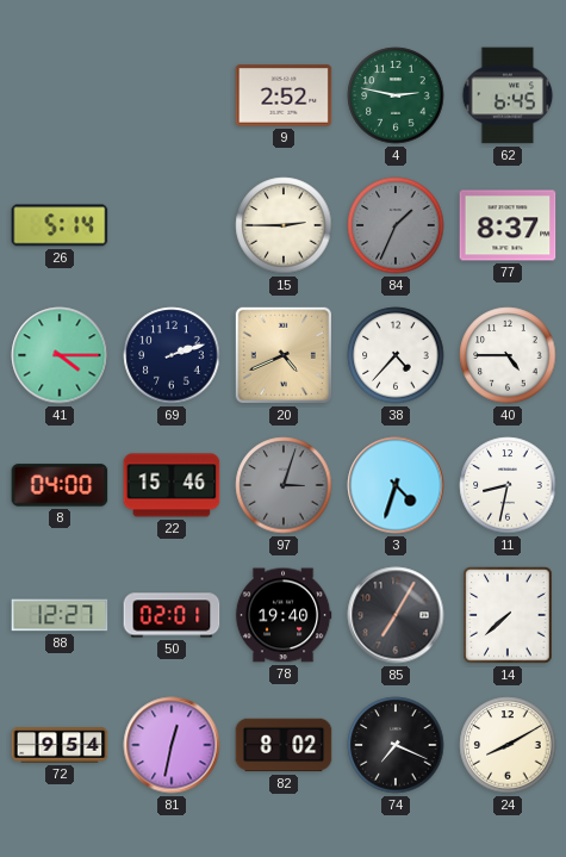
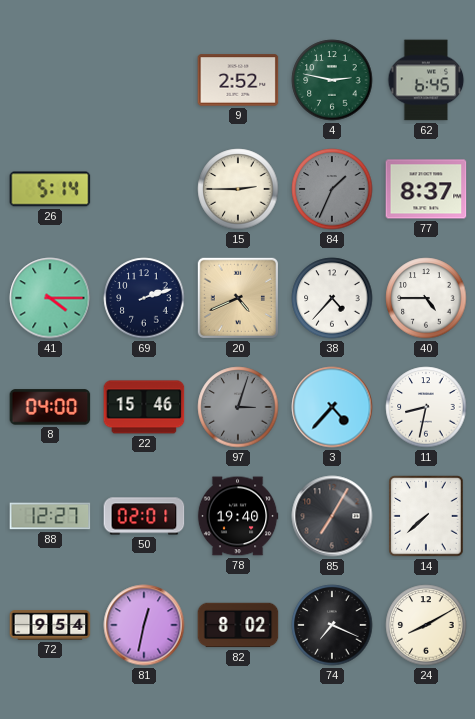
3: 4:33 -> 4:37 (332, 407)
